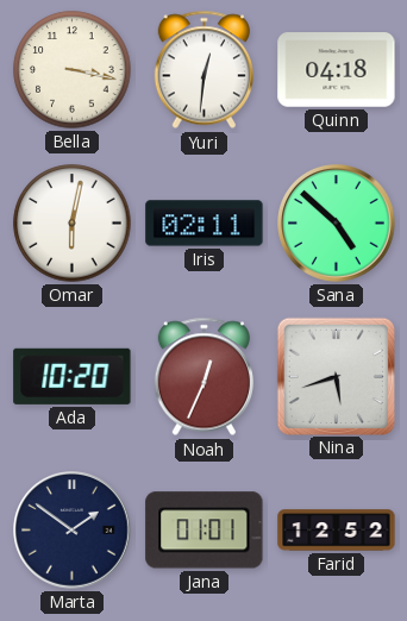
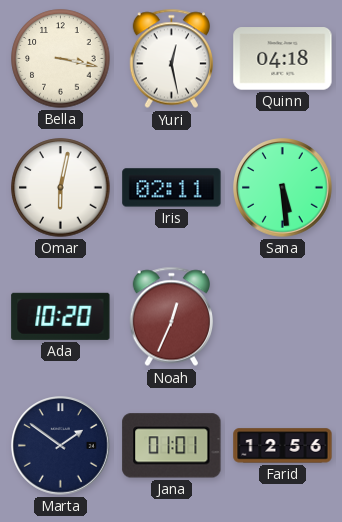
Yuri: 12:31 -> 12:28 (171, 59)
Sana: 4:52 -> 5:29 (283, 188)
Nina: 5:42 -> none (336, 376)
Farid: 12:52 -> 12:56 (283, 446)
